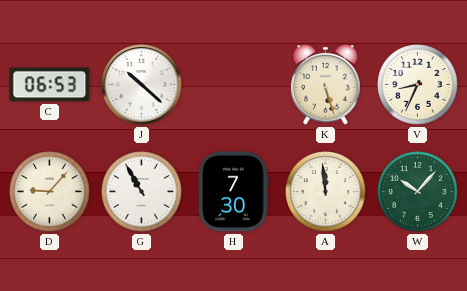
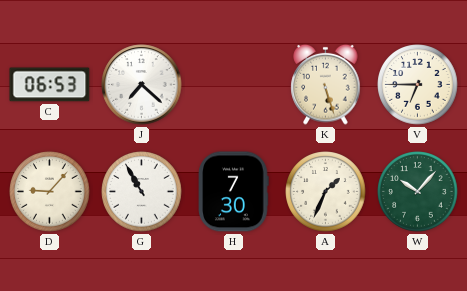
J: 10:22 -> 7:22 (142, 85)
V: 8:34 -> 6:45 (418, 85)
A: 11:59 -> 1:34 (326, 192)
